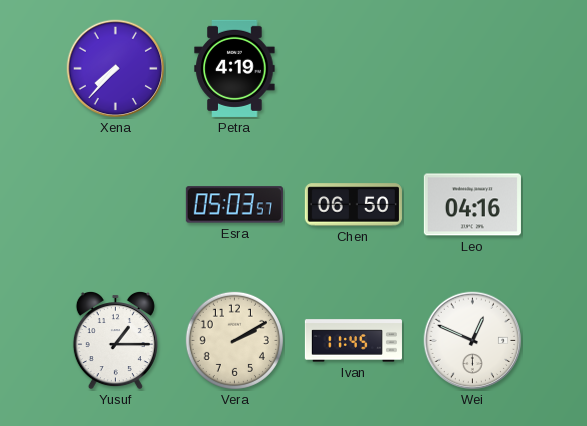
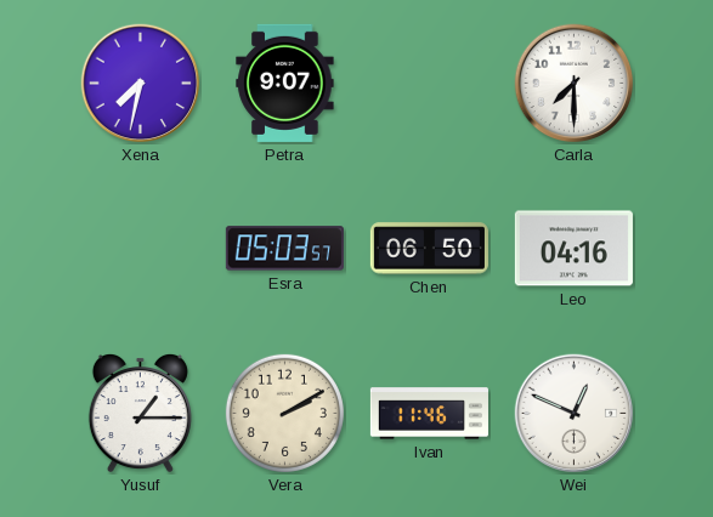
Xena: 7:37 -> 7:32 (141, 84)
Petra: 4:19 -> 9:07 (285, 83)
Carla: none -> 7:30 (575, 84)
Ivan: 11:45 -> 11:46 (429, 414)
